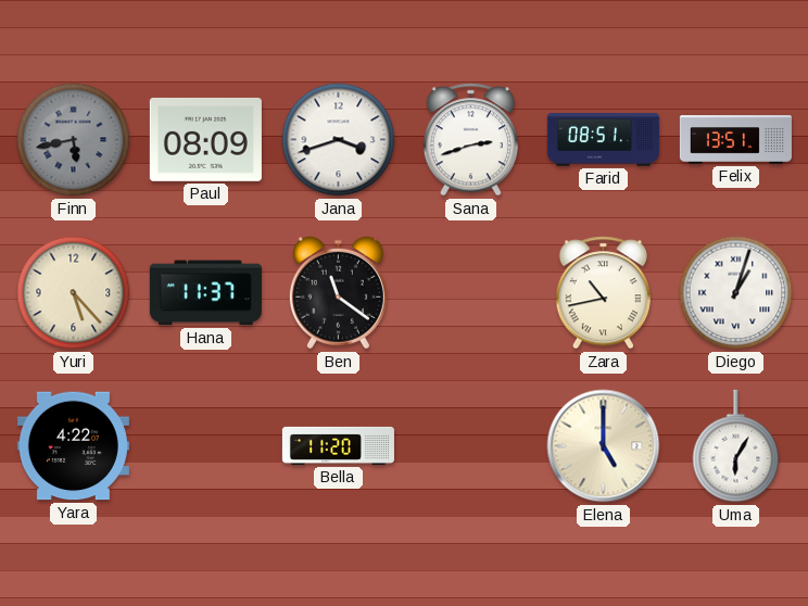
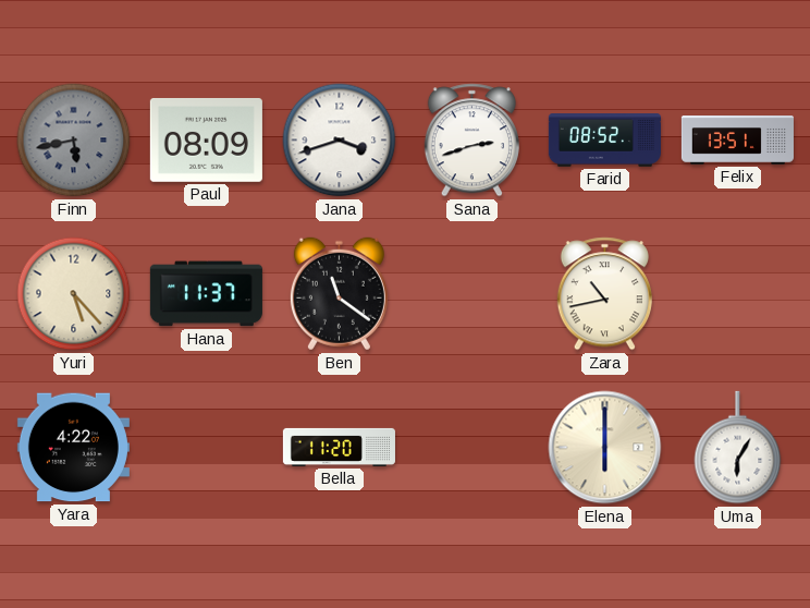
Farid: 08:51 -> 08:52 (604, 141)
Diego: 1:03 -> none (736, 293)
Elena: 5:00 -> 6:00 (605, 448)
